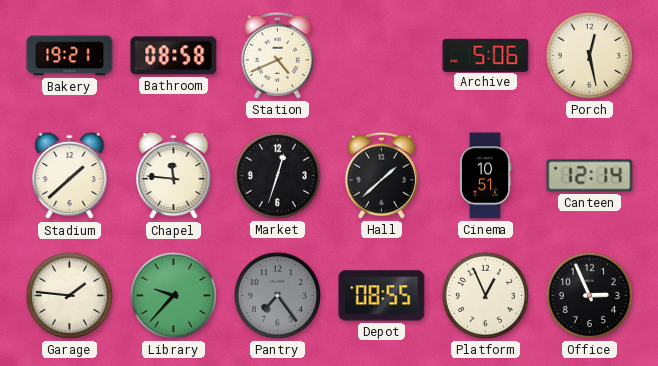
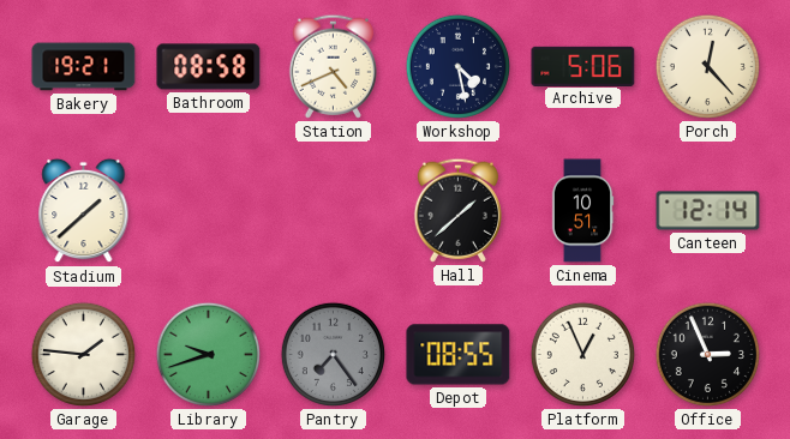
Workshop: none -> 4:28 (457, 66)
Porch: 12:28 -> 12:23 (707, 66)
Chapel: 11:46 -> none (174, 176)
Market: 12:33 -> none (277, 175)
Library: 9:37 -> 9:42 (208, 354)
